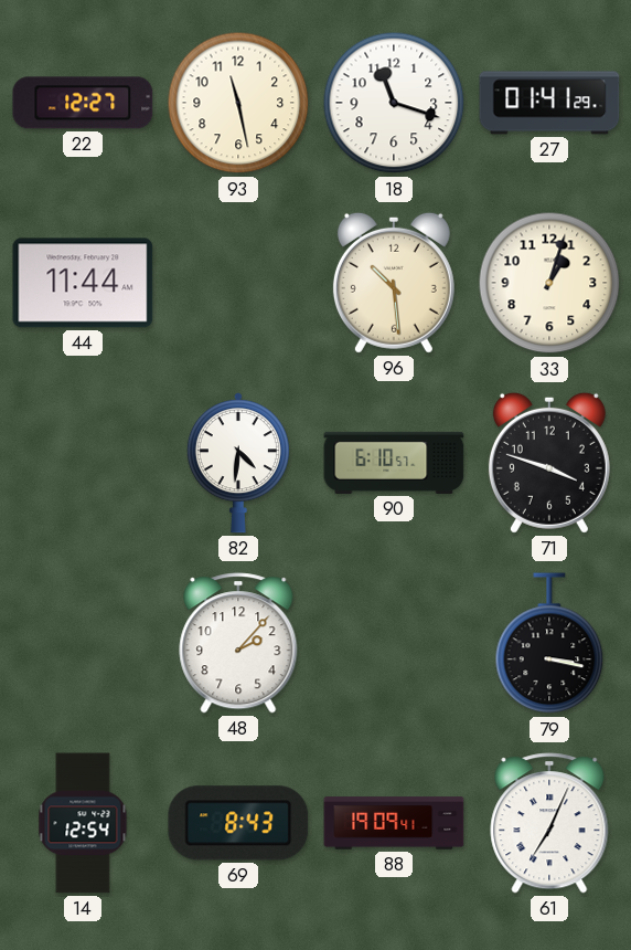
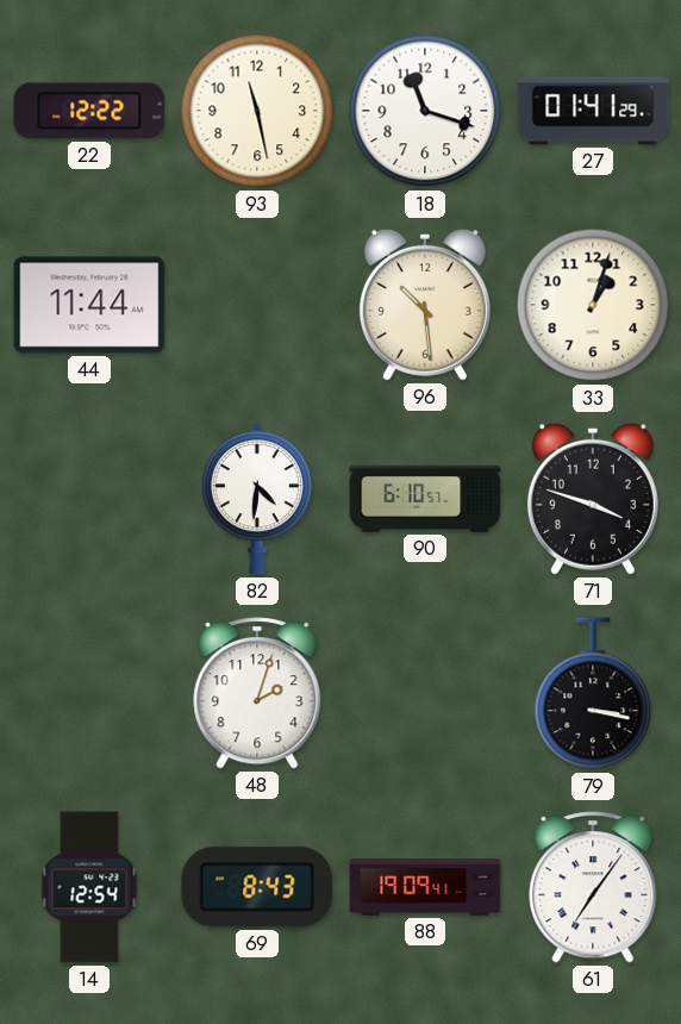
22: 12:27 -> 12:22 (89, 111)
48: 2:07 -> 2:03 (257, 693)
61: 7:04 -> 7:06 (593, 887)
